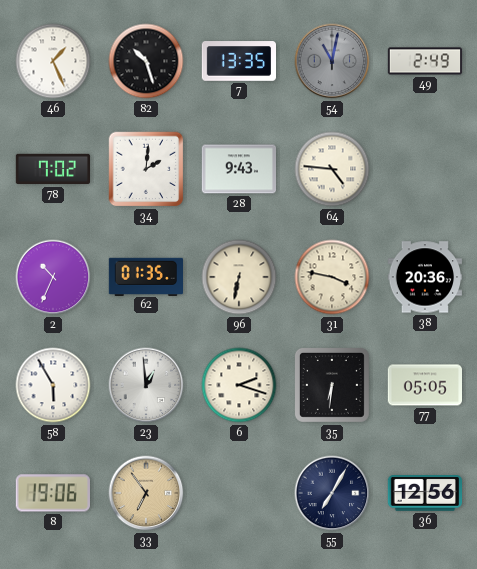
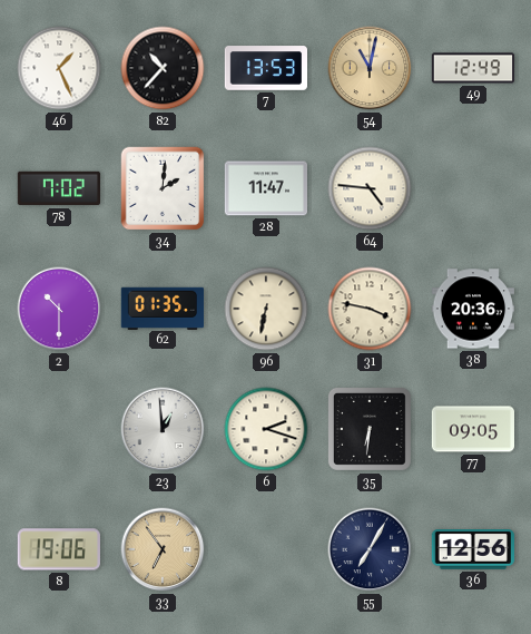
82: 10:27 -> 10:37 (163, 68)
7: 13:35 -> 13:53 (265, 68)
54 dial: grey -> champagne (370, 68)
49: 2:49 -> 12:49 (473, 68)
28: 9:43 -> 11:47 (265, 188)
2: 10:34 -> 10:30 (59, 309)
58: 5:55 -> none (53, 385)
77: 05:05 -> 09:05 (472, 429)
